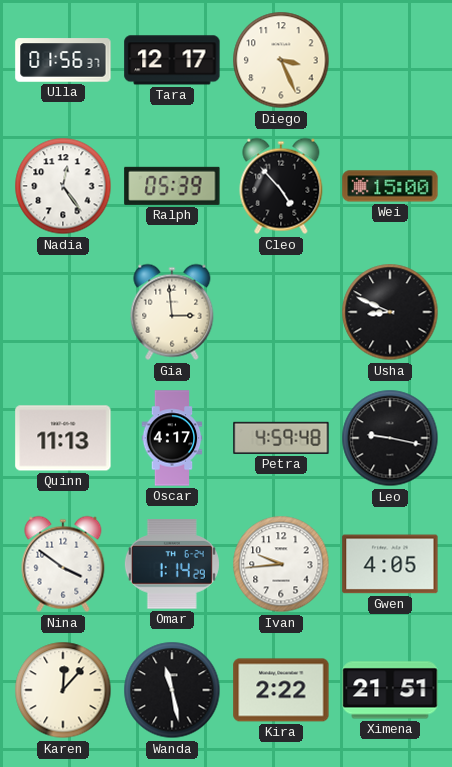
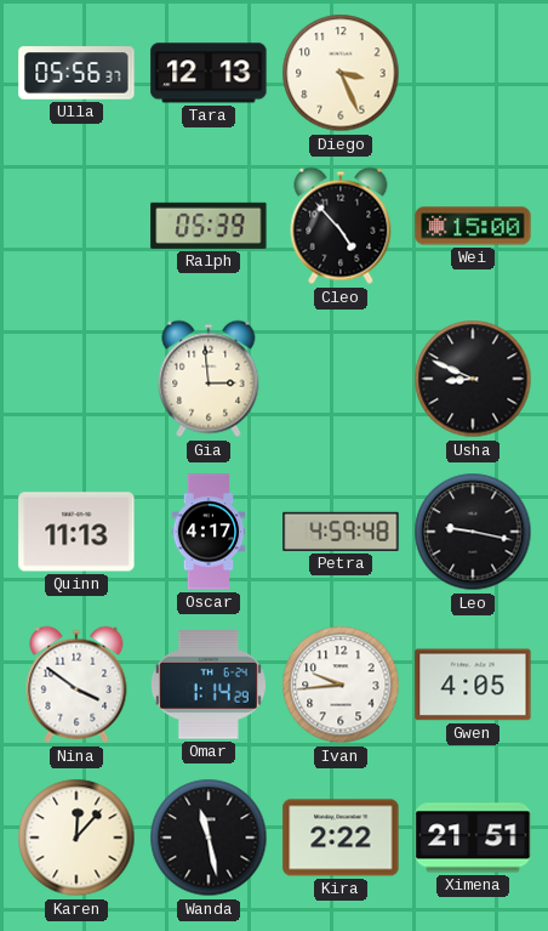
Ulla: 01:56 -> 05:56 (76, 73)
Tara: 12:17 -> 12:13 (209, 73)
Nadia: 12:24 -> none (63, 186)
